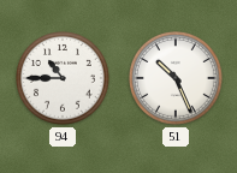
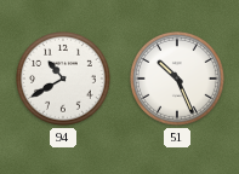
94: 10:45 -> 10:40 (64, 80)
